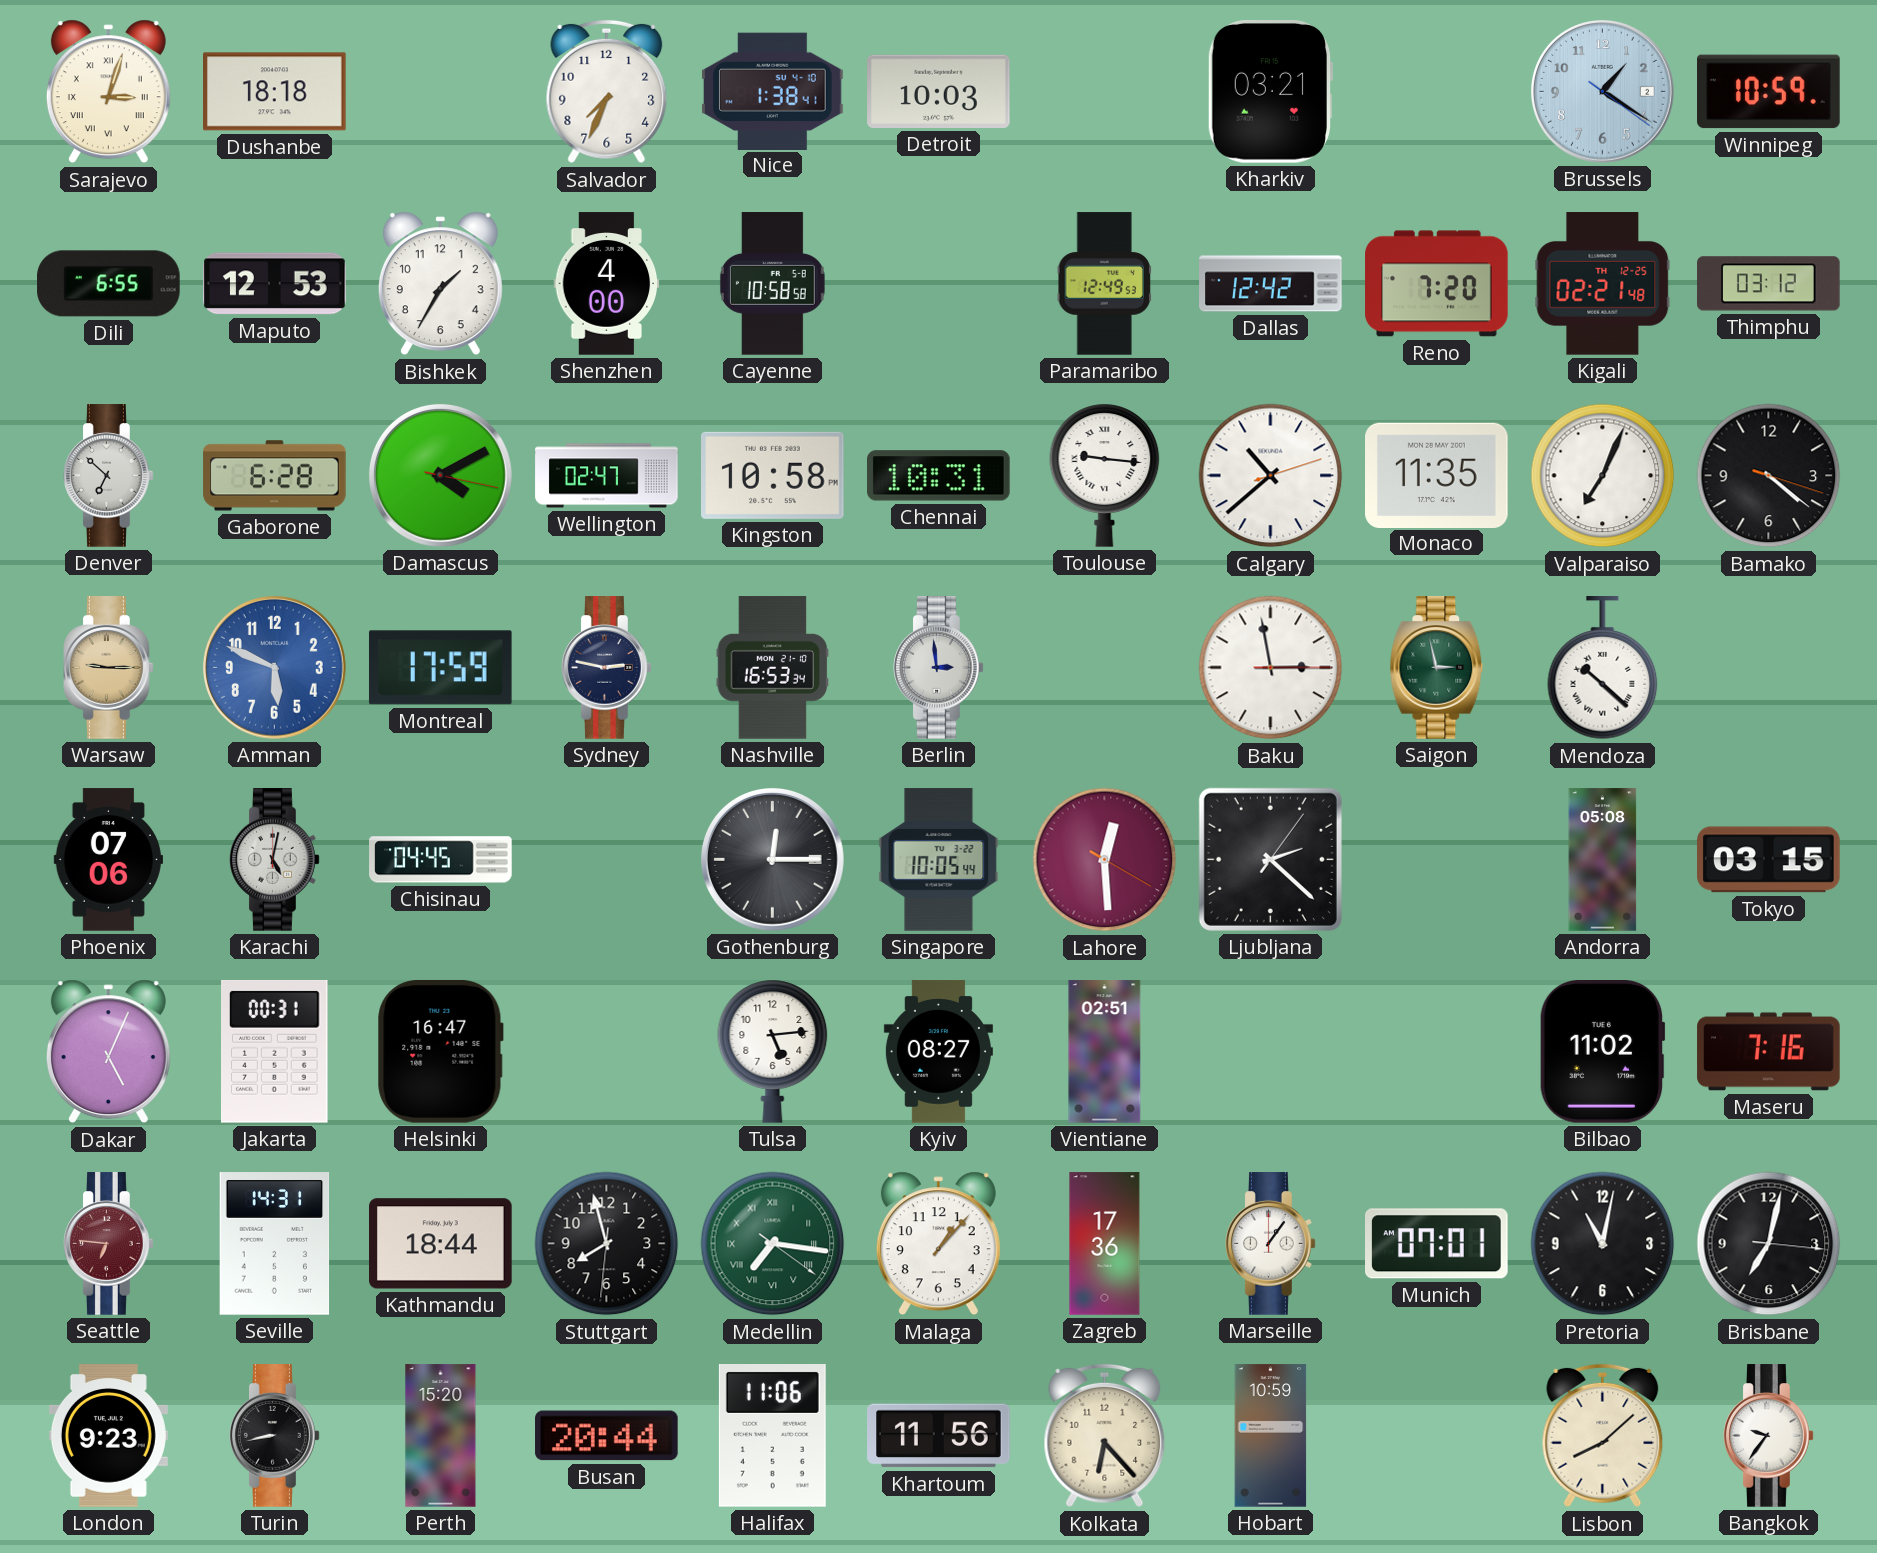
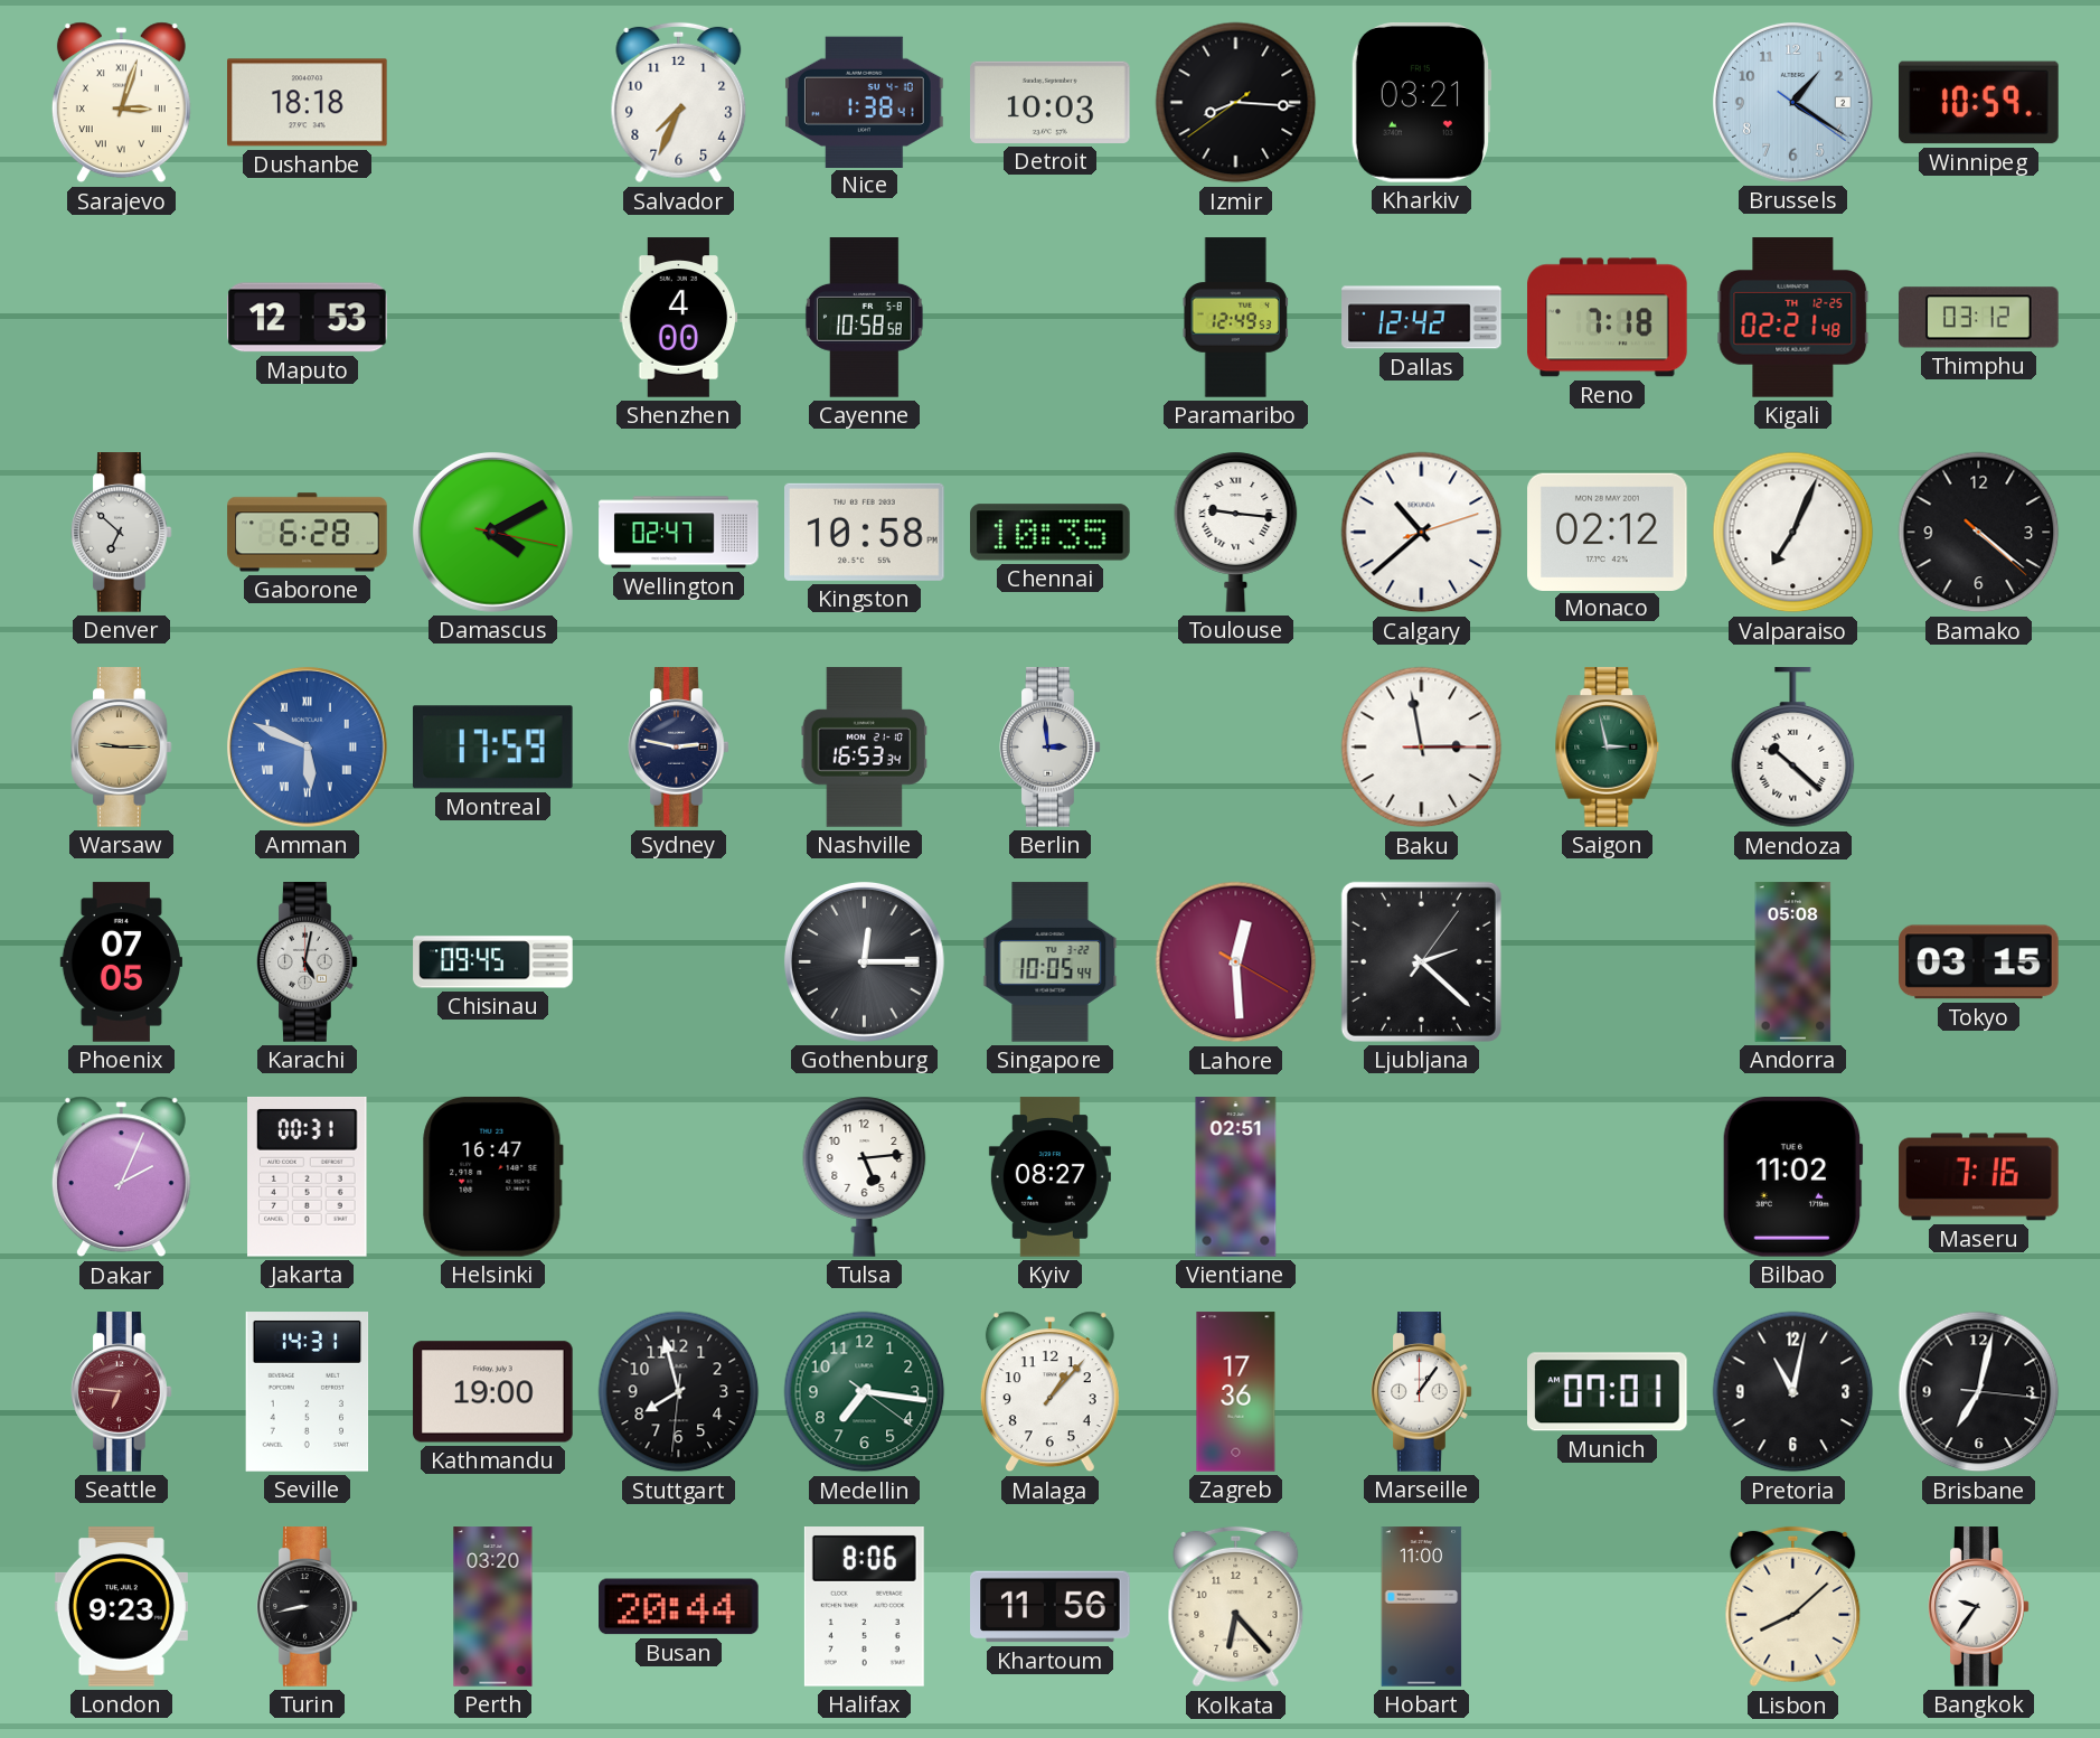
Izmir: none -> 8:15 (1236, 103)
Dili: 6:55 -> none (109, 284)
Bishkek: 1:35 -> none (440, 284)
Reno: 7:20 -> 7:18 (1608, 318)
Chennai: 10:31 -> 10:35 (1051, 533)
Monaco: 11:35 -> 02:12 (1608, 532)
Bamako: 4:21:18 -> 4:21:22 (1979, 533)
Amman numerals: Arabic -> Roman (307, 746)
Phoenix: 07:06 -> 07:05 (121, 962)
Chisinau: 04:45 -> 09:45 (493, 962)
Dakar: 5:04 -> 2:04 (121, 1177)
Kathmandu: 18:44 -> 19:00 (493, 1392)
Medellin numerals: Roman -> Arabic (865, 1392)
Perth: 15:20 -> 03:20 (493, 1607)
Halifax: 11:06 -> 8:06 (864, 1607)
Hobart: 10:59 -> 11:00 (1422, 1607)
